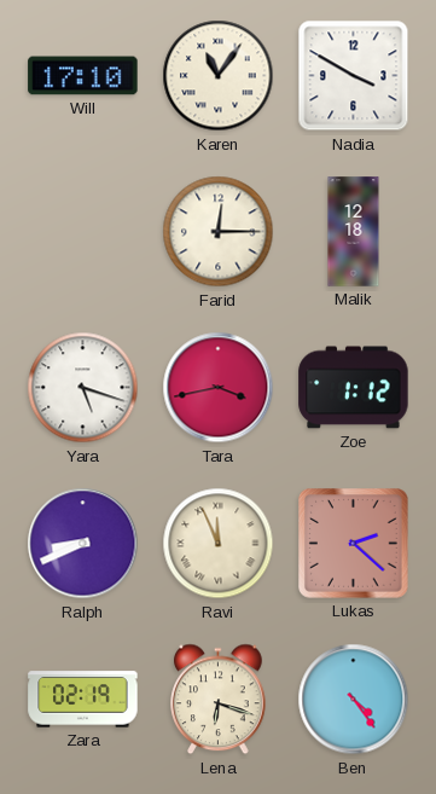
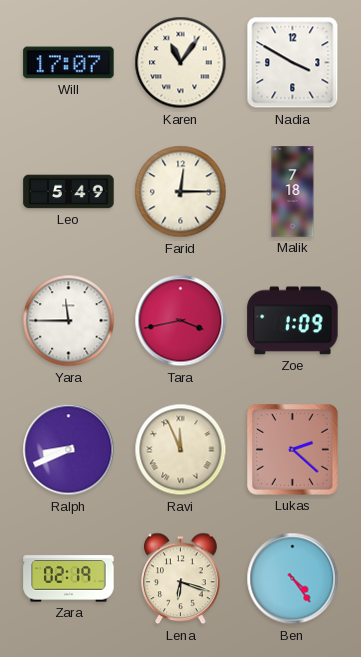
Will: 17:10 -> 17:07 (69, 63)
Leo: none -> 5:49 (69, 192)
Malik: 12:18 -> 7:18 (293, 192)
Yara: 5:18 -> 11:45 (69, 321)
Zoe: 1:12 -> 1:09 (293, 321)
